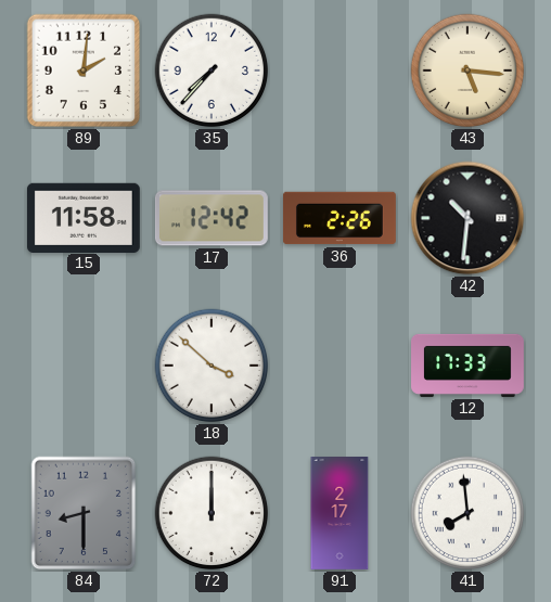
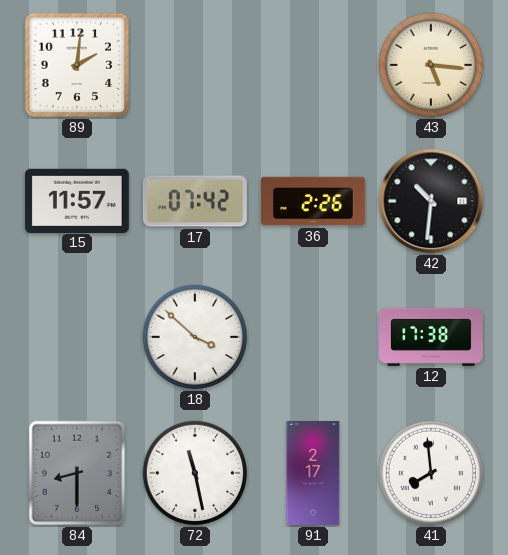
35: 7:37 -> none (212, 71)
15: 11:58 -> 11:57 (77, 200)
17: 12:42 -> 07:42 (195, 201)
12: 17:33 -> 17:38 (432, 337)
72: 12:00 -> 11:28 (195, 473)
